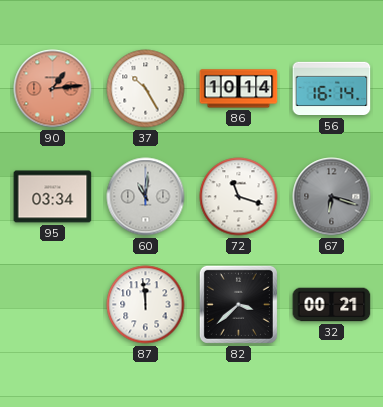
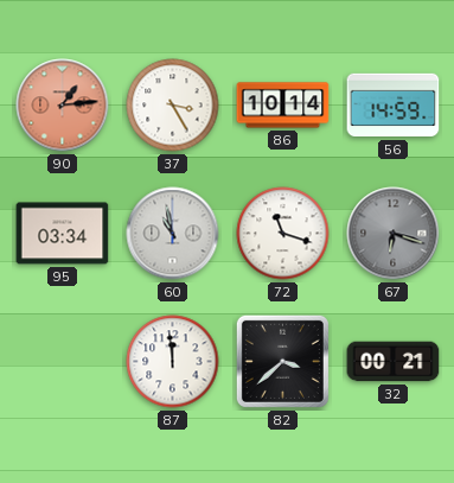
37: 10:25 -> 3:25 (173, 106)
56: 16:14 -> 14:59 (394, 106)
60: 11:01 -> 10:58 (173, 234)
